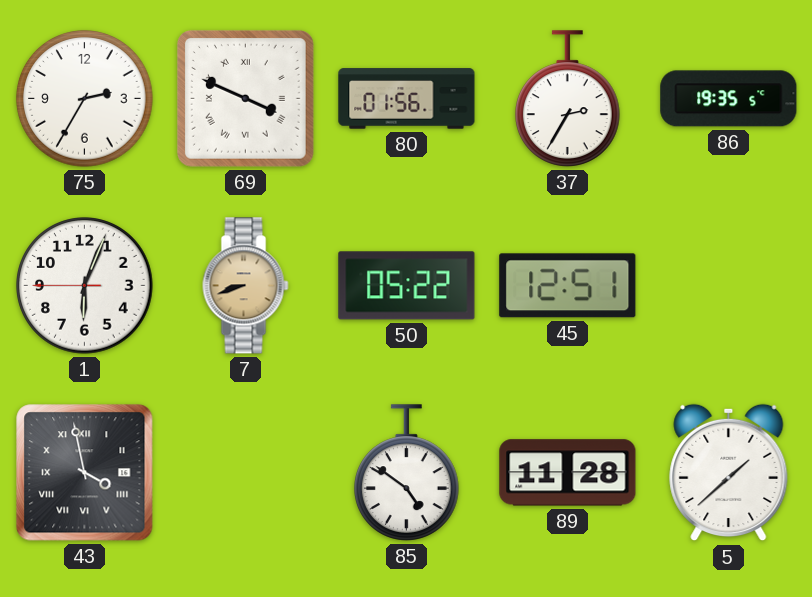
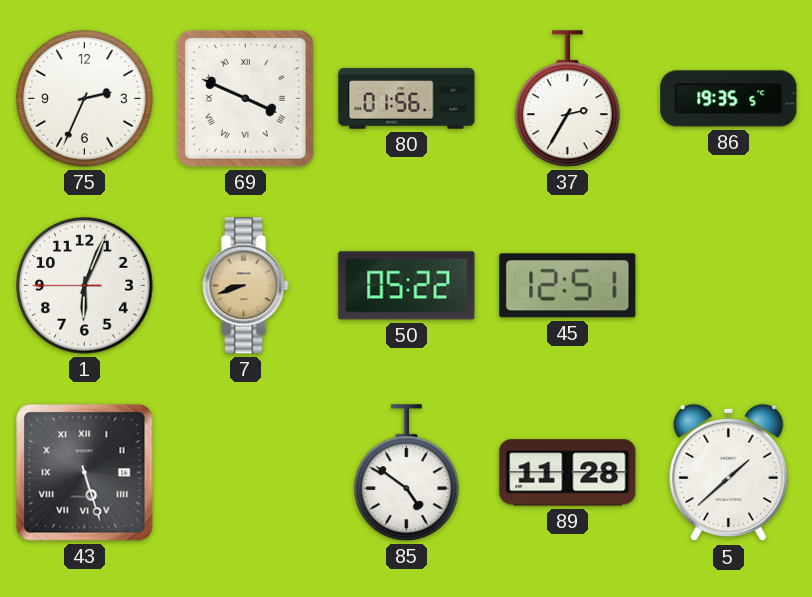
75: 2:35 -> 2:34 (85, 99)
43: 3:58 -> 5:27 (85, 473)
